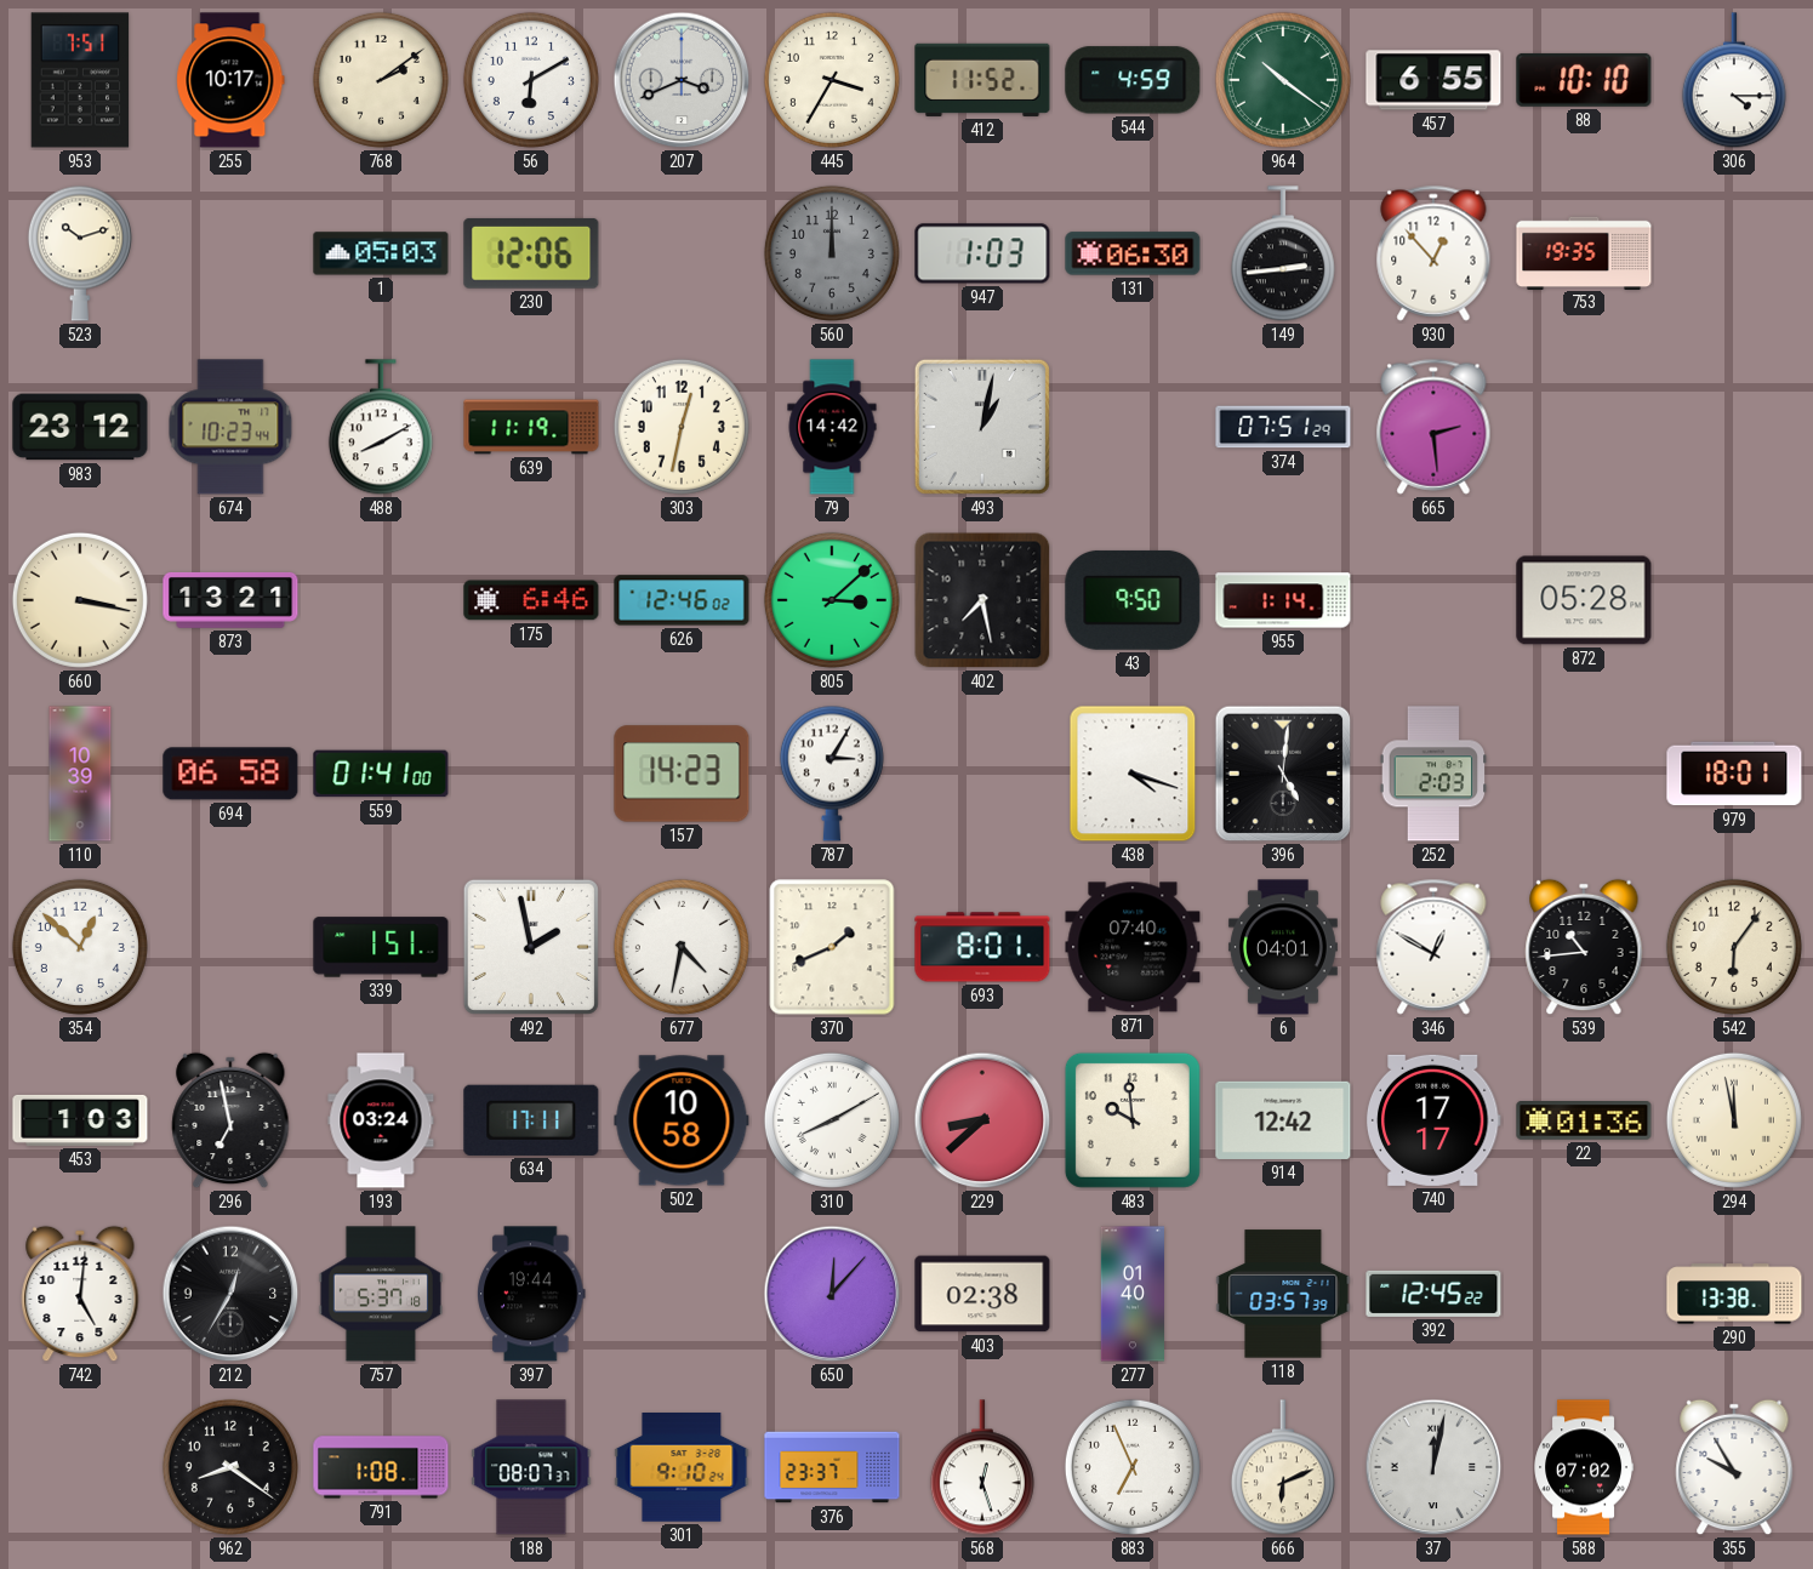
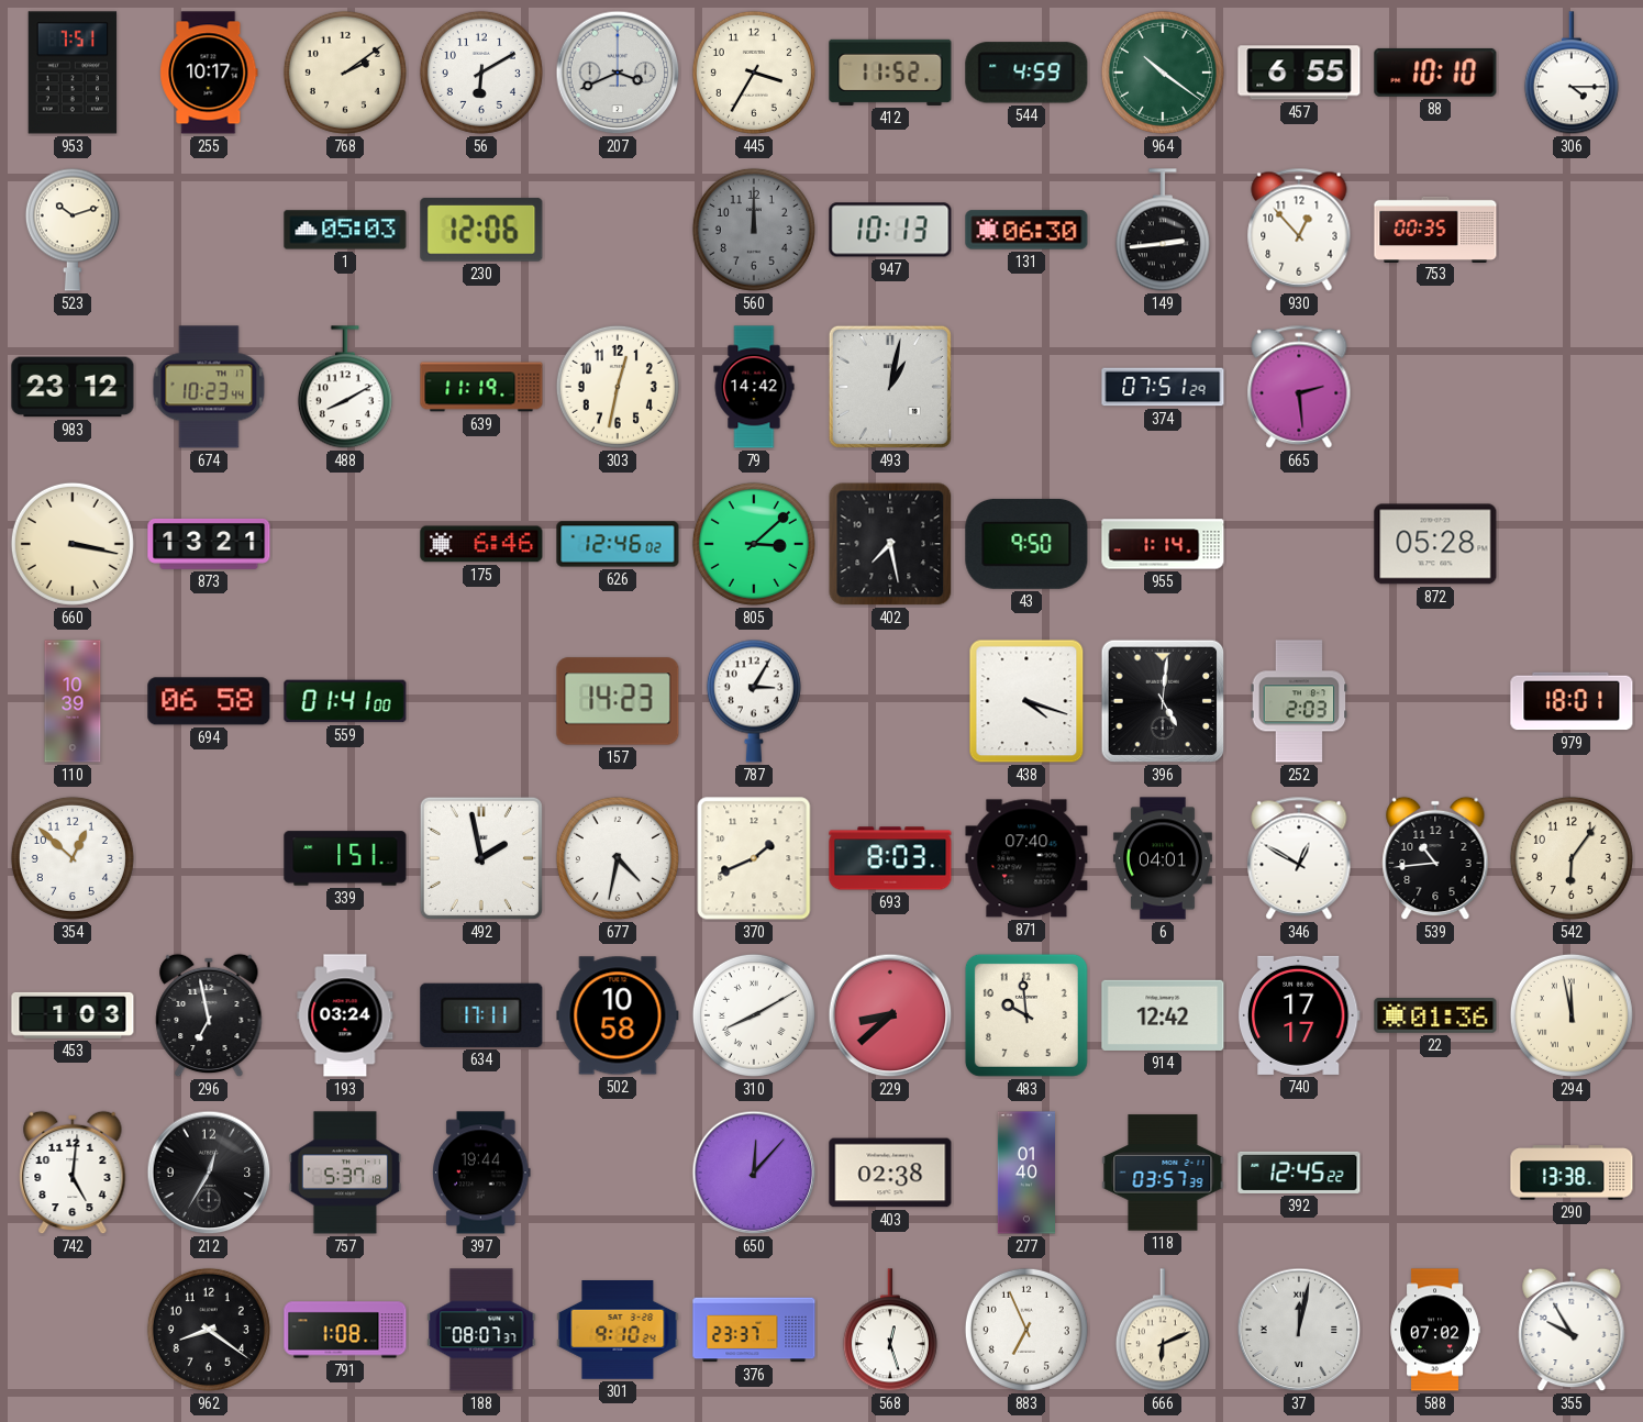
947: 1:03 -> 10:13 (890, 230)
753: 19:35 -> 00:35 (1435, 229)
693: 8:01 -> 8:03 (890, 858)
